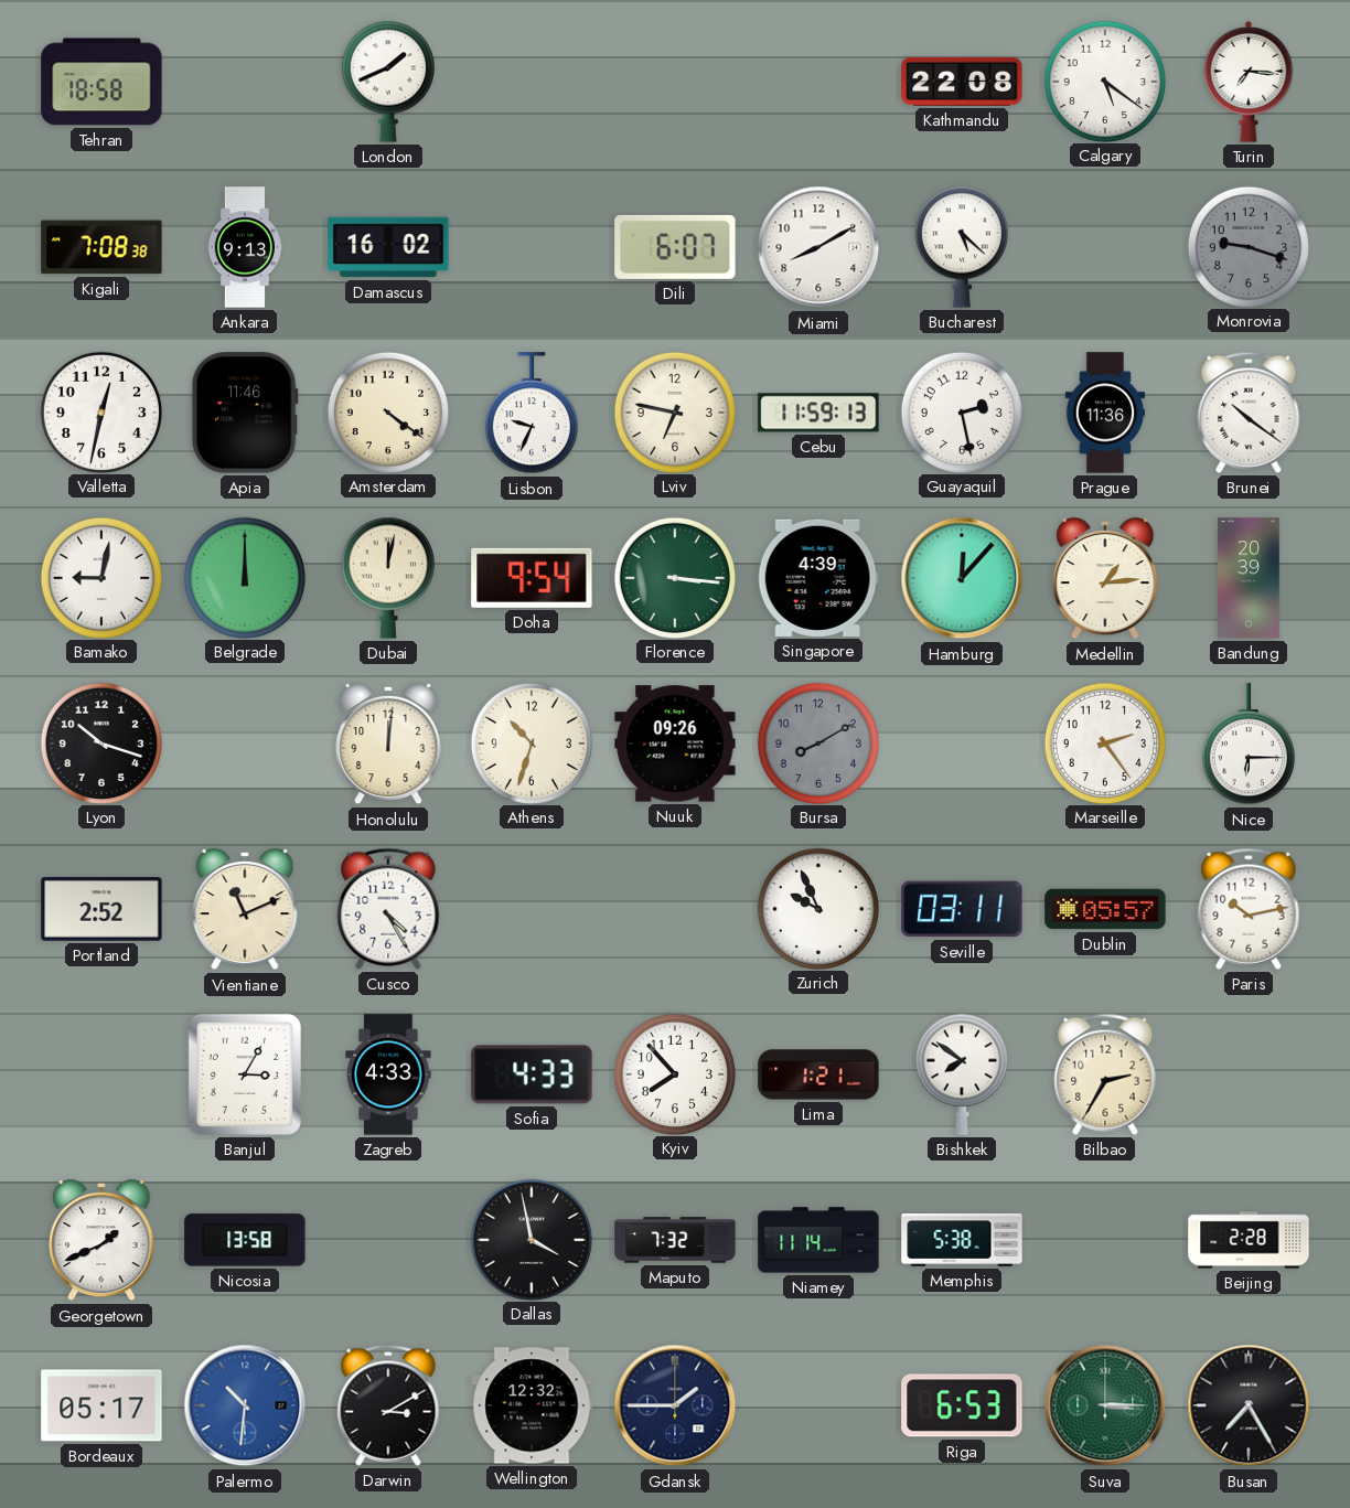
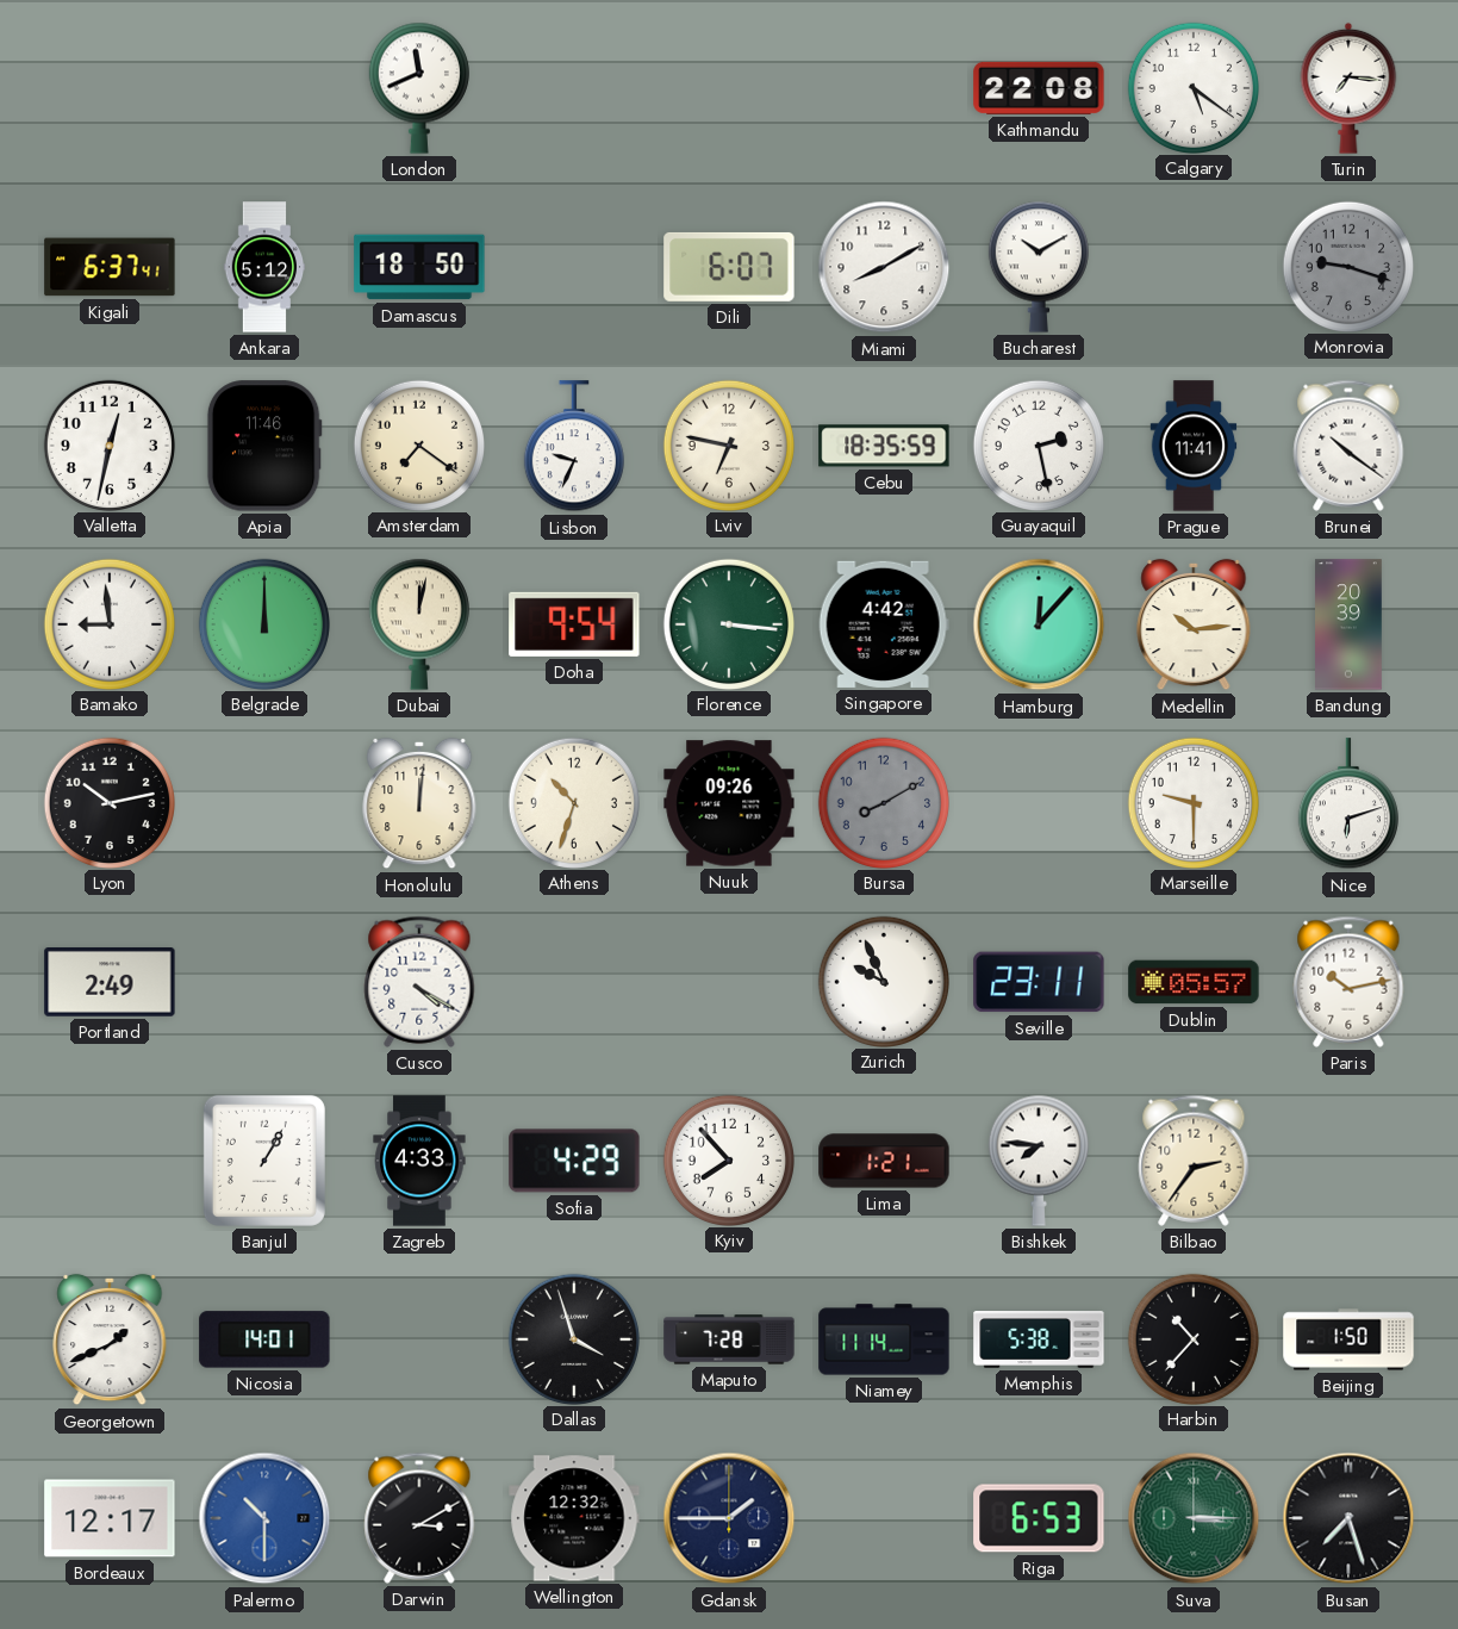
Tehran: 18:58 -> none (101, 82)
London: 1:41 -> 11:41 (419, 88)
Kigali: 7:08 -> 6:37 (110, 267)
Ankara: 9:13 -> 5:12 (264, 267)
Damascus: 16:02 -> 18:50 (419, 267)
Bucharest: 5:22 -> 10:10 (1039, 267)
Amsterdam: 4:21 -> 7:21 (418, 444)
Cebu: 11:59 -> 18:35 (884, 446)
Prague: 11:36 -> 11:41 (1194, 446)
Bamako: 9:02 -> 8:59 (108, 623)
Singapore: 4:39 -> 4:42 (884, 624)
Medellin: 1:14 -> 10:14 (1194, 624)
Lyon: 10:18 -> 10:13 (108, 802)
Marseille: 2:24 -> 9:30 (1192, 802)
Nice: 6:15 -> 6:12 (1348, 804)
Portland: 2:52 -> 2:49 (110, 983)
Vientiane: 11:11 -> none (245, 909)
Cusco: 4:25 -> 4:20 (419, 982)
Seville: 03:11 -> 23:11 (1039, 982)
Banjul: 3:05 -> 1:05 (264, 1161)
Sofia: 4:33 -> 4:29 (574, 1161)
Bishkek: 7:51 -> 7:46 (1039, 1161)
Bilbao: 2:35 -> 2:36 (1194, 1161)
Nicosia: 13:58 -> 14:01 (264, 1339)
Dallas: 3:58 -> 3:57 (573, 1338)
Maputo: 7:32 -> 7:28 (729, 1339)
Harbin: none -> 10:37 (1192, 1338)
Beijing: 2:28 -> 1:50 (1348, 1339)
Bordeaux: 05:17 -> 12:17 (110, 1518)
Palermo: 10:31 -> 10:30 (264, 1518)
Busan: 7:25 -> 7:27 (1348, 1518)
